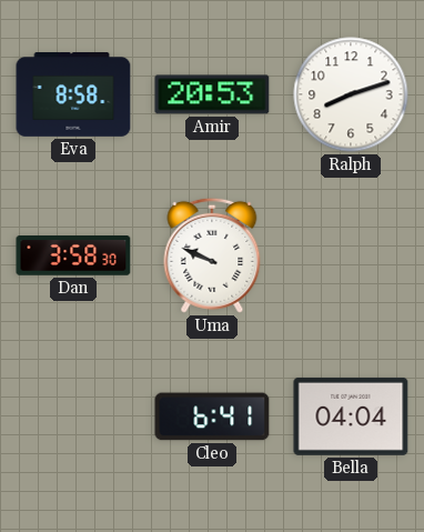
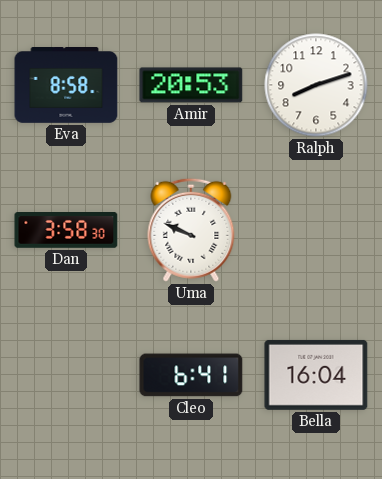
Bella: 04:04 -> 16:04 (316, 375)
